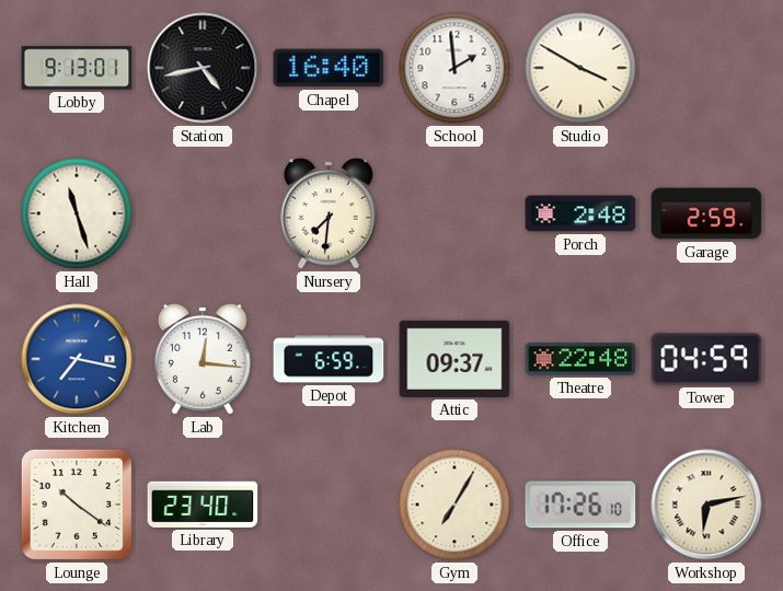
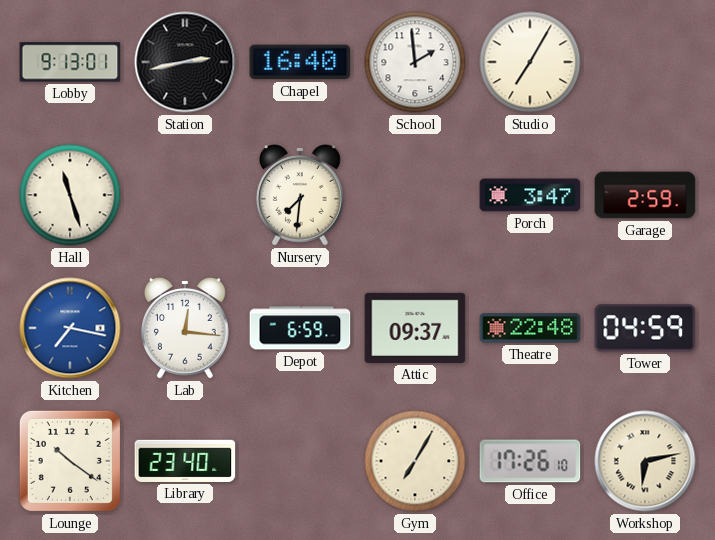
Station: 4:43 -> 2:43 (185, 62)
Studio: 3:50 -> 7:05 (530, 62)
Porch: 2:48 -> 3:47 (530, 195)
